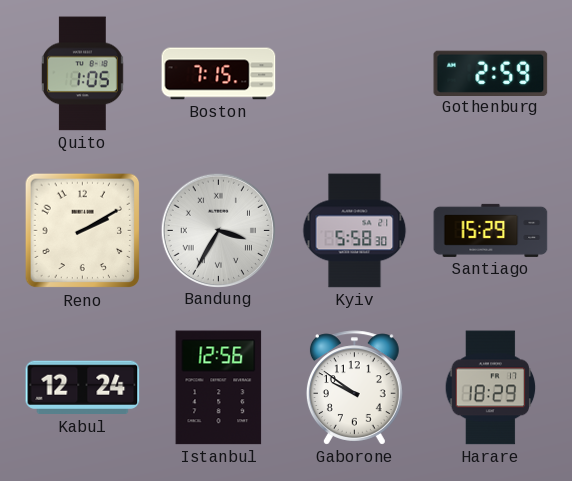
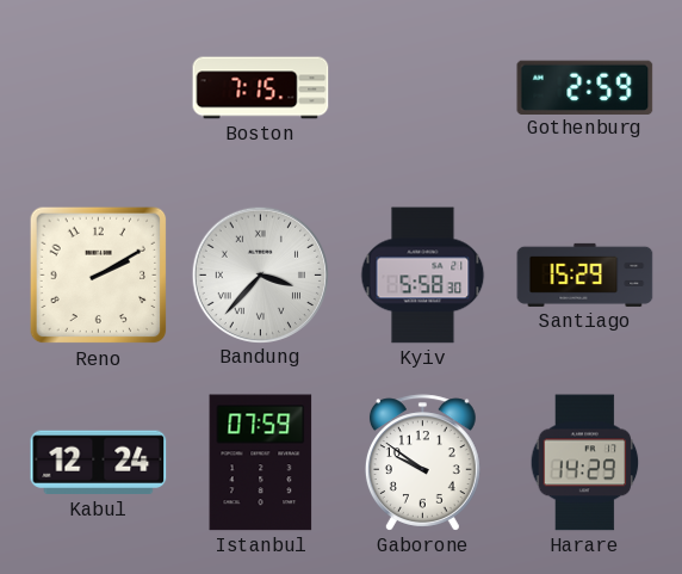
Quito: 1:05 -> none (82, 74)
Bandung: 3:35 -> 3:37 (260, 274)
Istanbul: 12:56 -> 07:59 (261, 463)
Harare: 18:29 -> 14:29 (585, 463)
